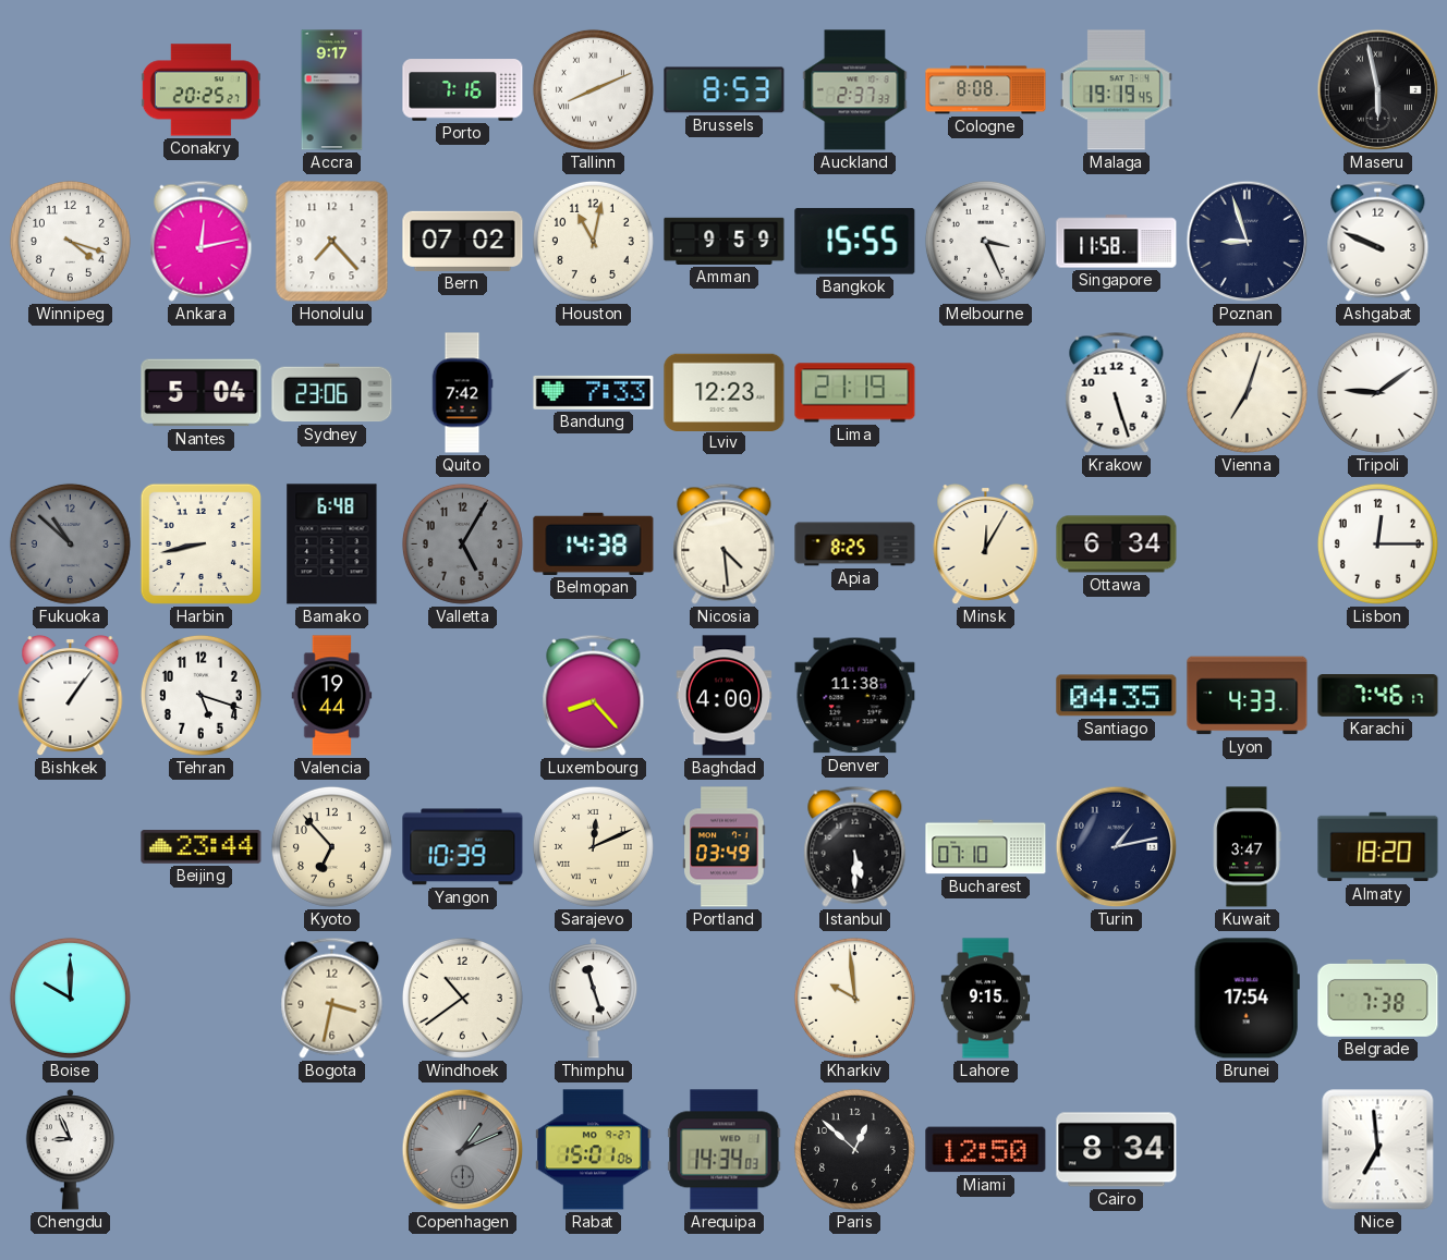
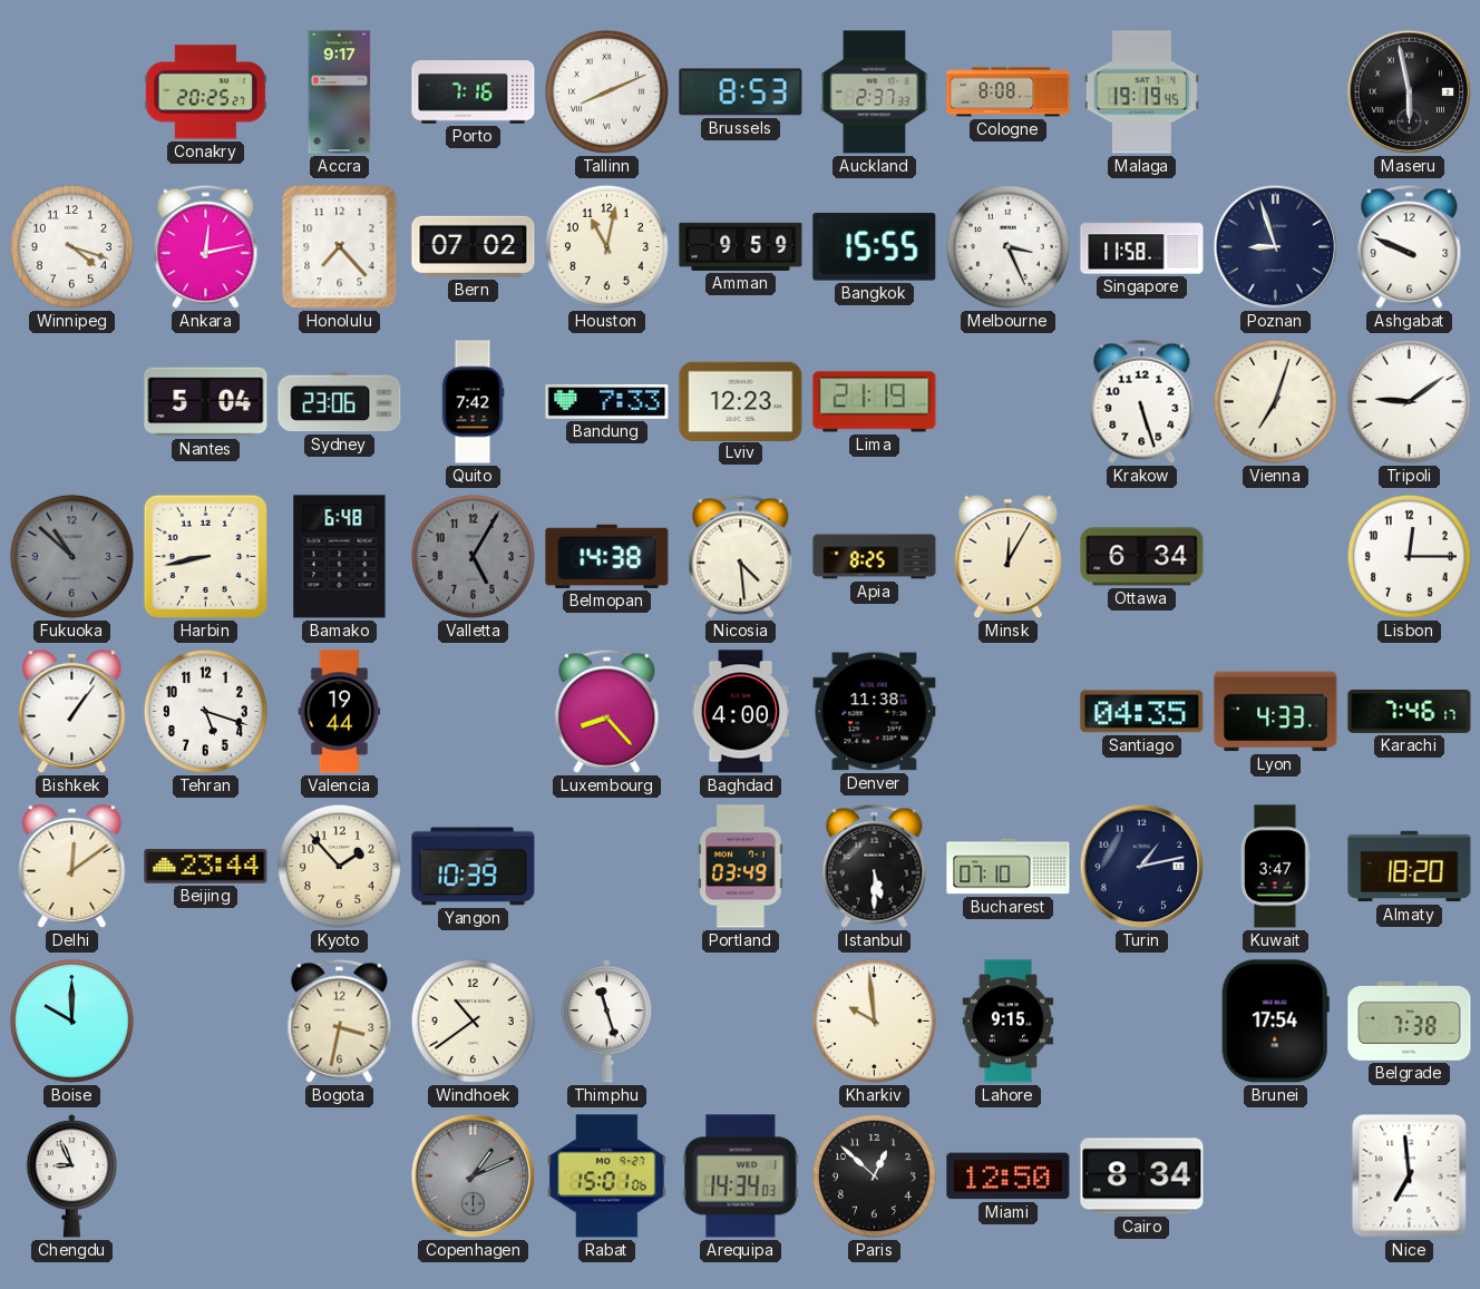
Delhi: none -> 12:09 (72, 867)
Kyoto: 6:53 -> 1:53 (339, 866)
Sarajevo: 12:11 -> none (593, 846)
